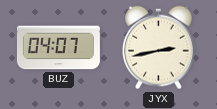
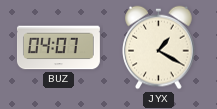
JYX: 2:43 -> 1:20 (159, 48)
